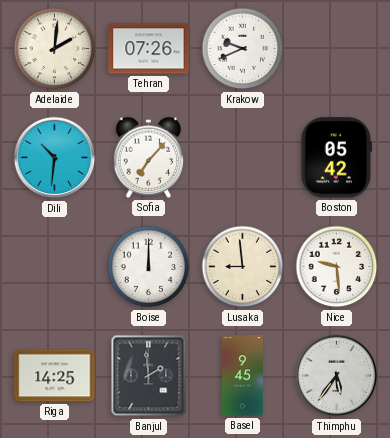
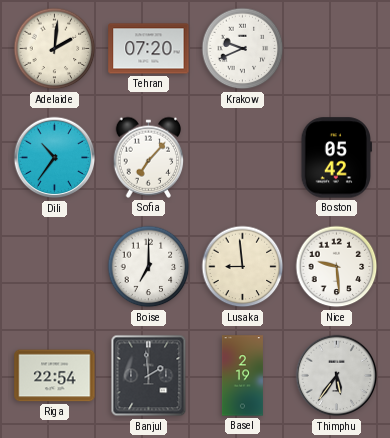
Tehran: 07:26 -> 07:20 (149, 49)
Dili: 10:31 -> 10:36 (55, 158)
Boise: 12:00 -> 7:00 (149, 267)
Riga: 14:25 -> 22:54 (55, 376)
Basel: 9:45 -> 2:19 (242, 376)
